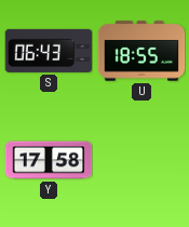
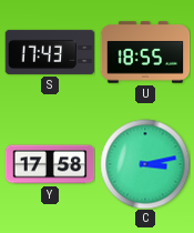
S: 06:43 -> 17:43 (50, 52)
C: none -> 3:13 (145, 164)
